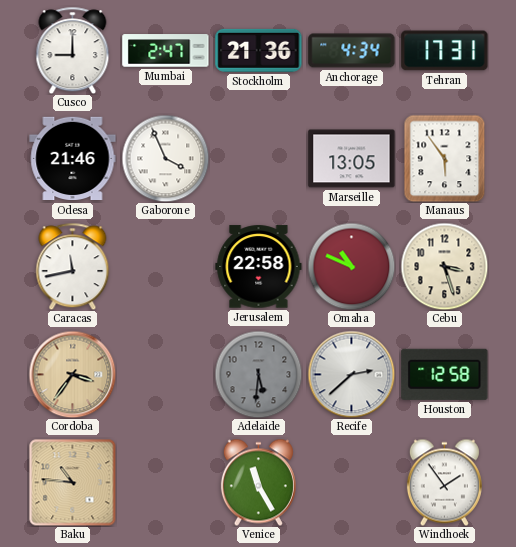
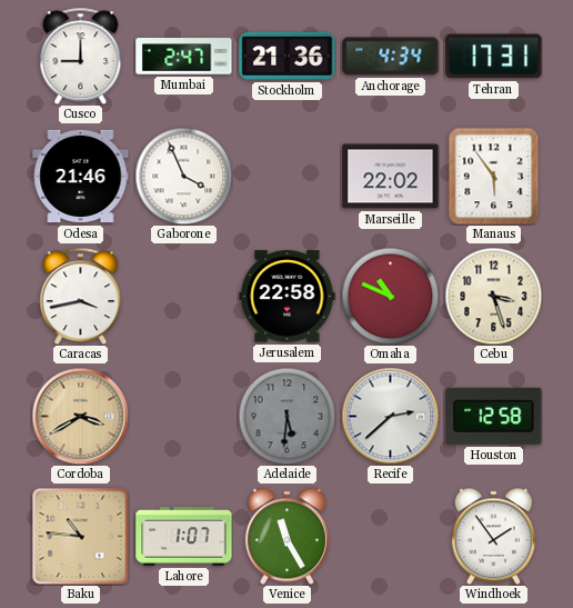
Marseille: 13:05 -> 22:02 (391, 177)
Caracas: 11:43 -> 3:43 (81, 296)
Cordoba: 3:36 -> 3:40 (80, 416)
Lahore: none -> 1:07 (184, 536)
